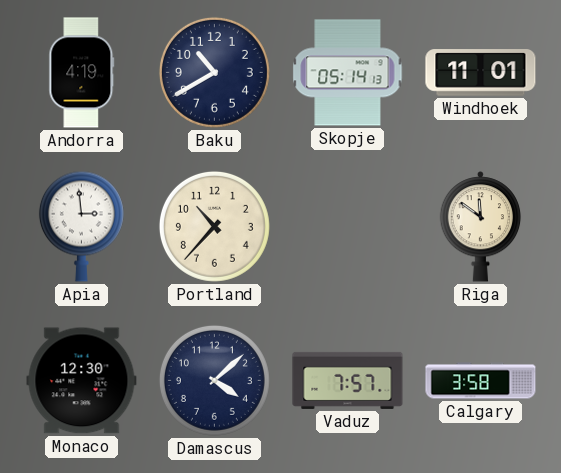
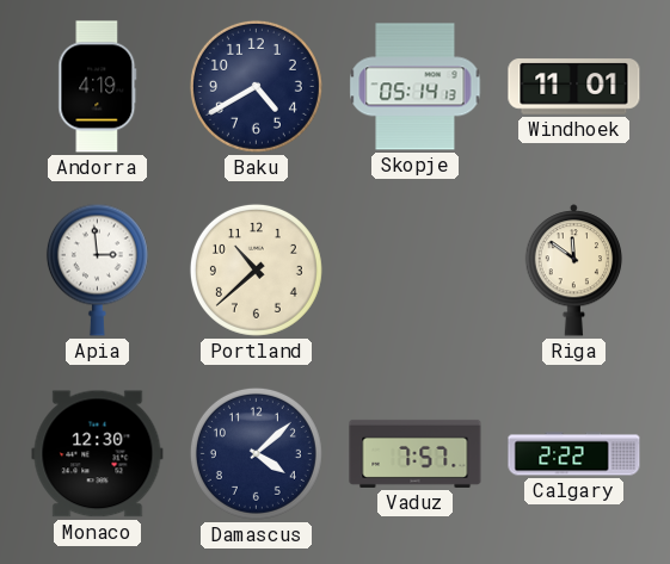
Baku: 10:40 -> 4:40 (256, 86)
Portland: 10:37 -> 10:38 (256, 269)
Calgary: 3:58 -> 2:22 (574, 454)
